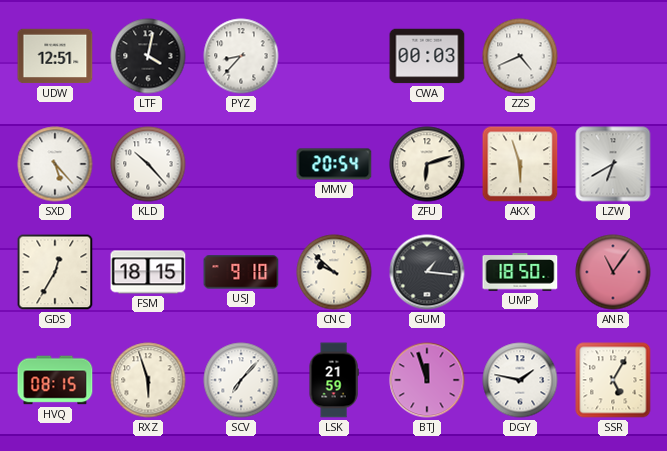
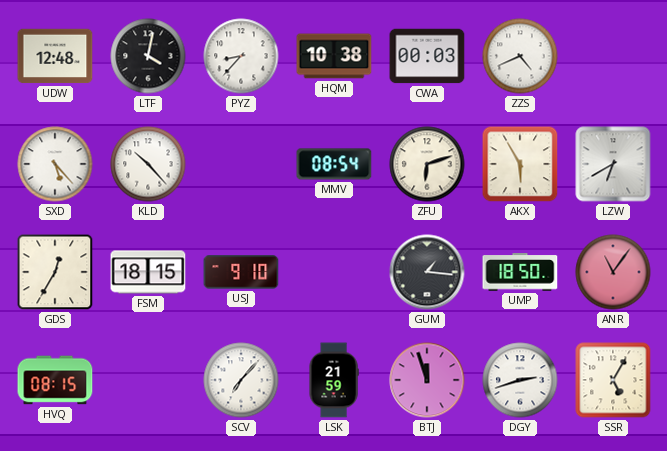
UDW: 12:51 -> 12:48 (55, 56)
HQM: none -> 10:38 (334, 56)
MMV: 20:54 -> 08:54 (334, 164)
AKX: 5:57 -> 5:55 (520, 164)
CNC: 9:52 -> none (334, 272)
RXZ: 5:57 -> none (148, 380)
DGY: 1:47 -> 2:42 (520, 380)
